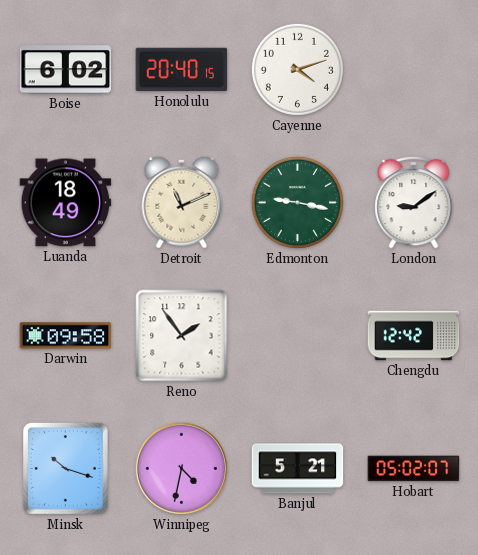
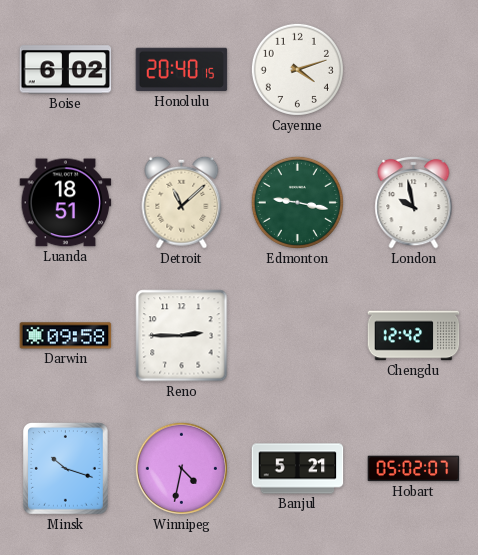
Luanda: 18:49 -> 18:51 (66, 203)
Detroit: 11:11 -> 11:08 (182, 202)
London: 9:09 -> 9:58 (414, 202)
Reno: 1:54 -> 2:45 (182, 336)
